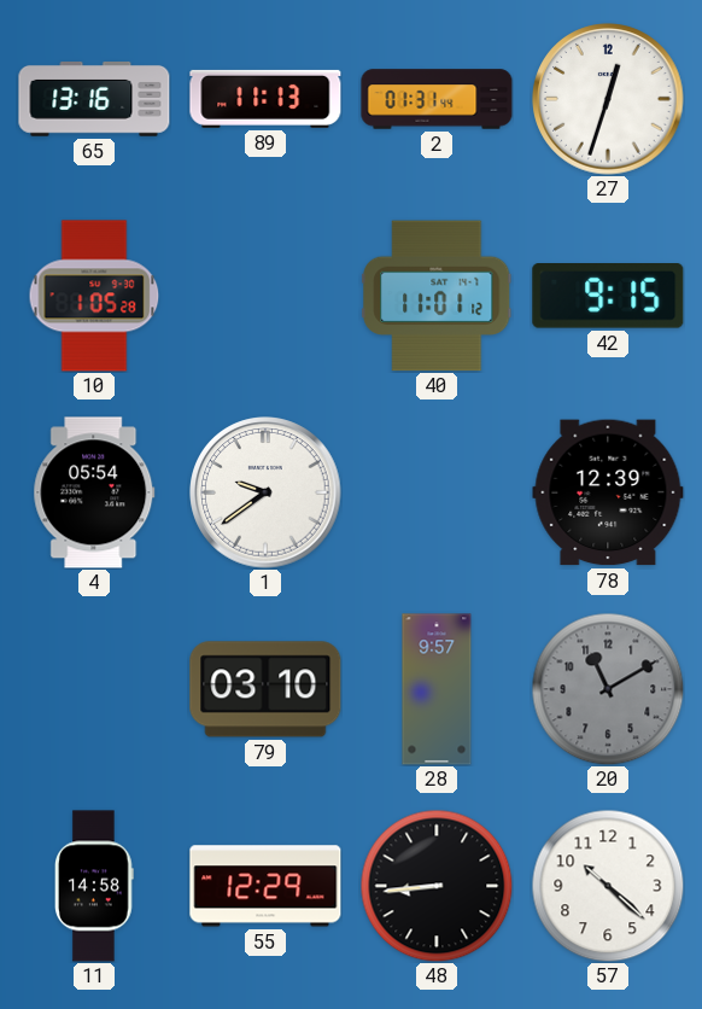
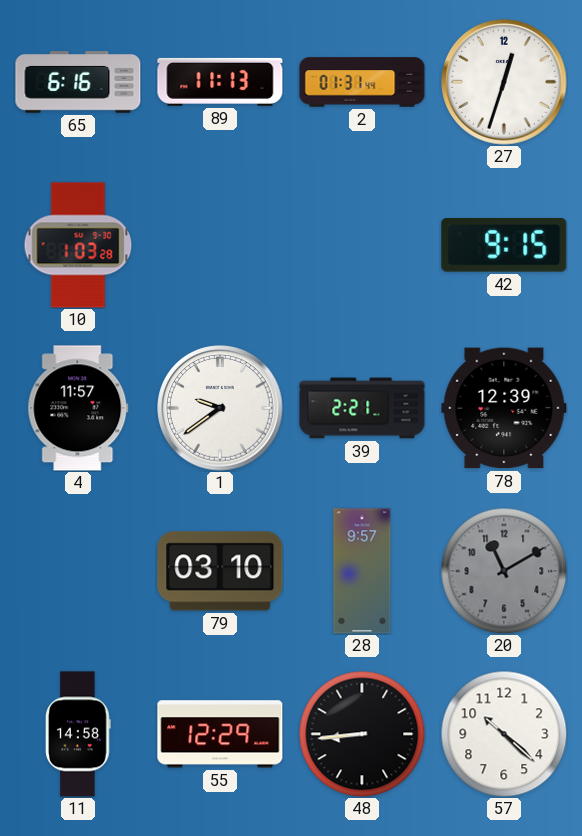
65: 13:16 -> 6:16 (78, 83)
10: 1:05 -> 1:03 (78, 245)
40: 11:01 -> none (437, 296)
4: 05:54 -> 11:57 (78, 408)
39: none -> 2:21 (362, 408)
